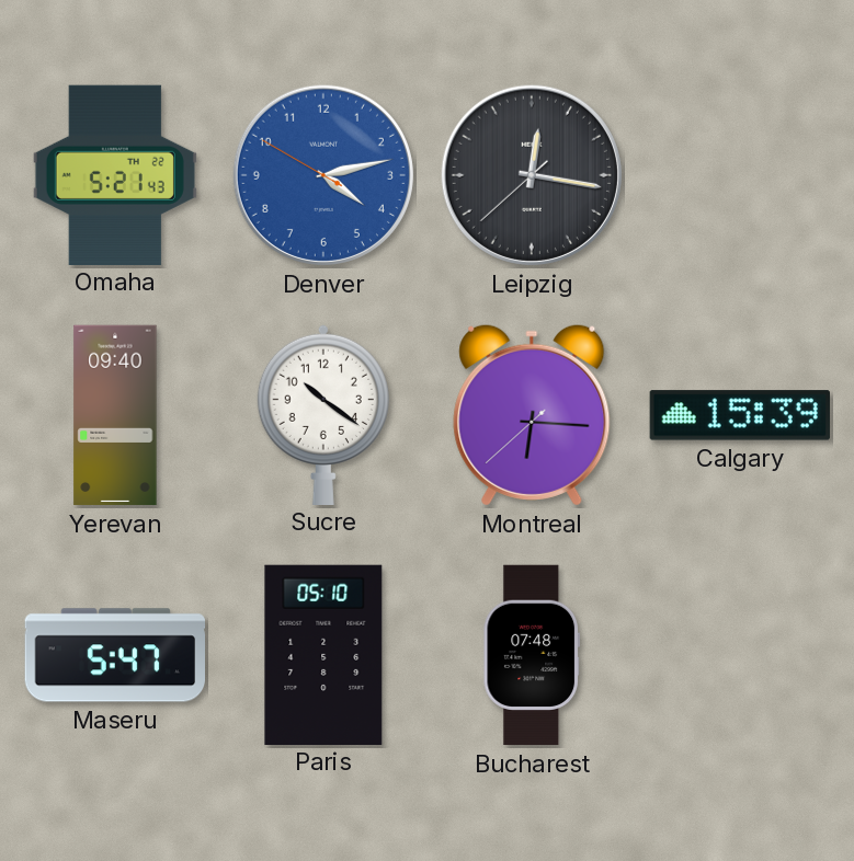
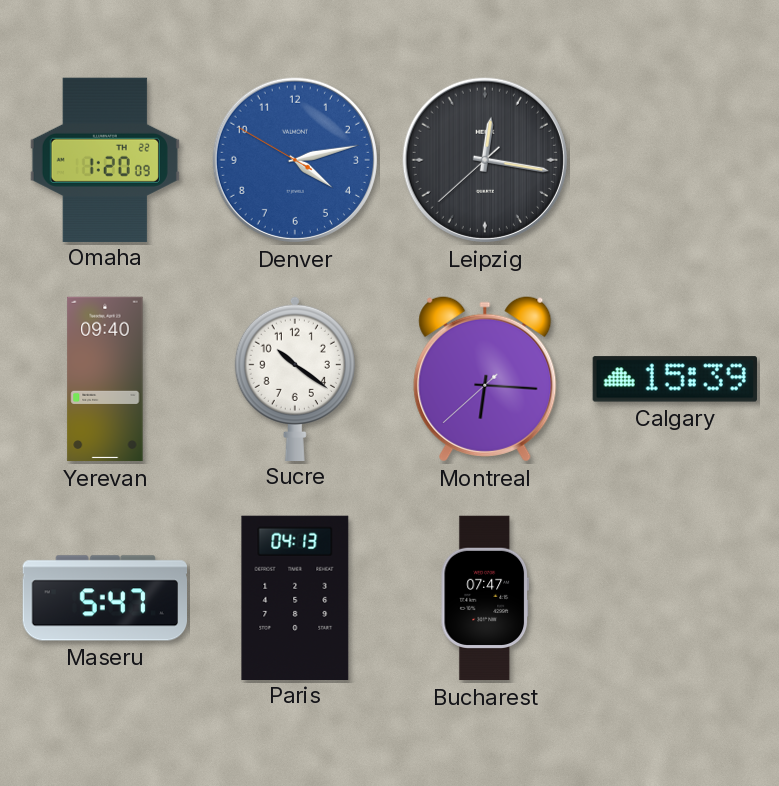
Omaha: 5:21 -> 1:20 (105, 159)
Paris: 05:10 -> 04:13 (295, 597)
Bucharest: 07:48 -> 07:47 (484, 598)
